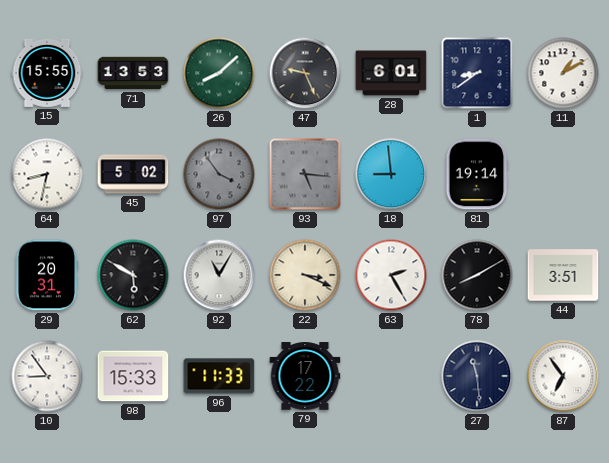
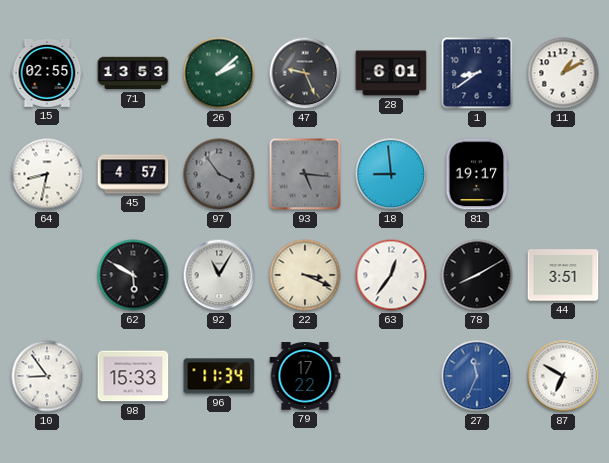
15: 15:55 -> 02:55 (47, 73)
26: 8:08 -> 2:08 (219, 73)
45: 5:02 -> 4:57 (133, 174)
81: 19:14 -> 19:17 (477, 174)
29: 20:31 -> none (47, 275)
63: 2:25 -> 12:36 (391, 275)
96: 11:33 -> 11:34 (219, 376)
27: 11:29 -> 11:34 (477, 376)
27 dial: navy -> blue (477, 376)
87: 6:54 -> 6:50 (563, 376)
